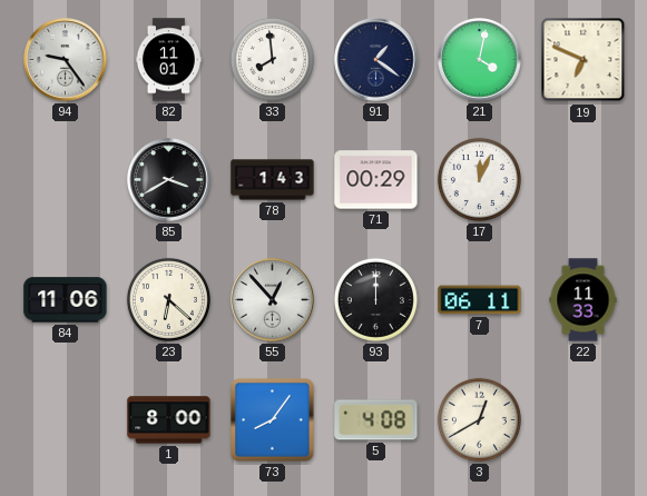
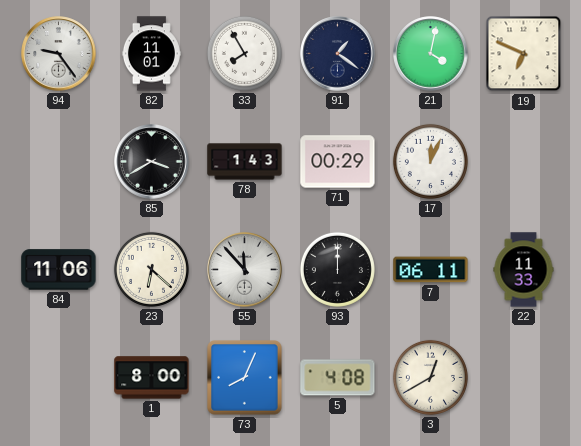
33: 7:59 -> 7:55 (244, 53)
55: 12:53 -> 11:53 (245, 270)
73: 8:06 -> 8:04 (245, 378)
